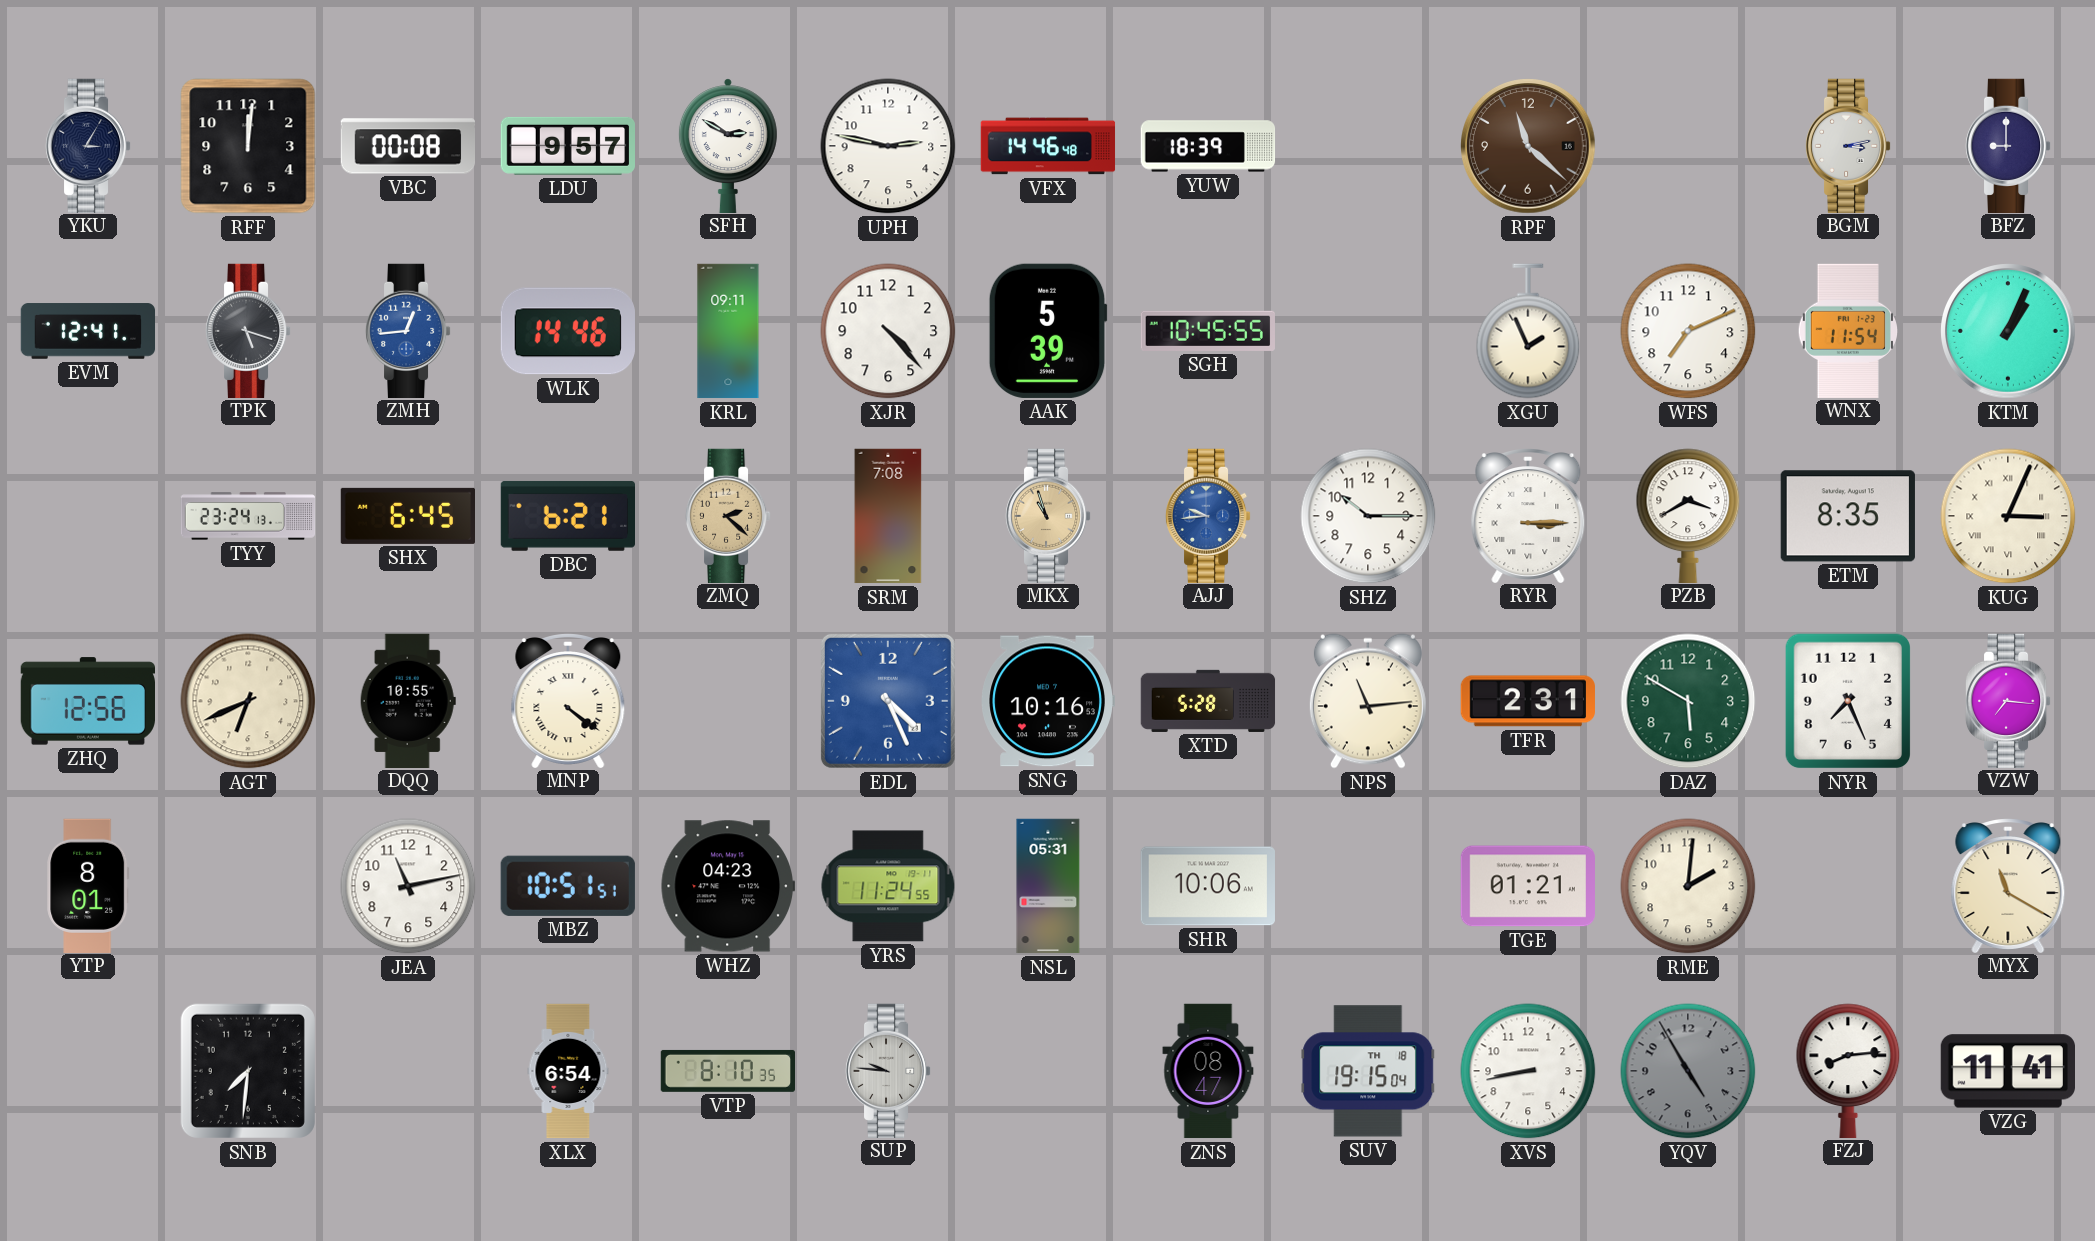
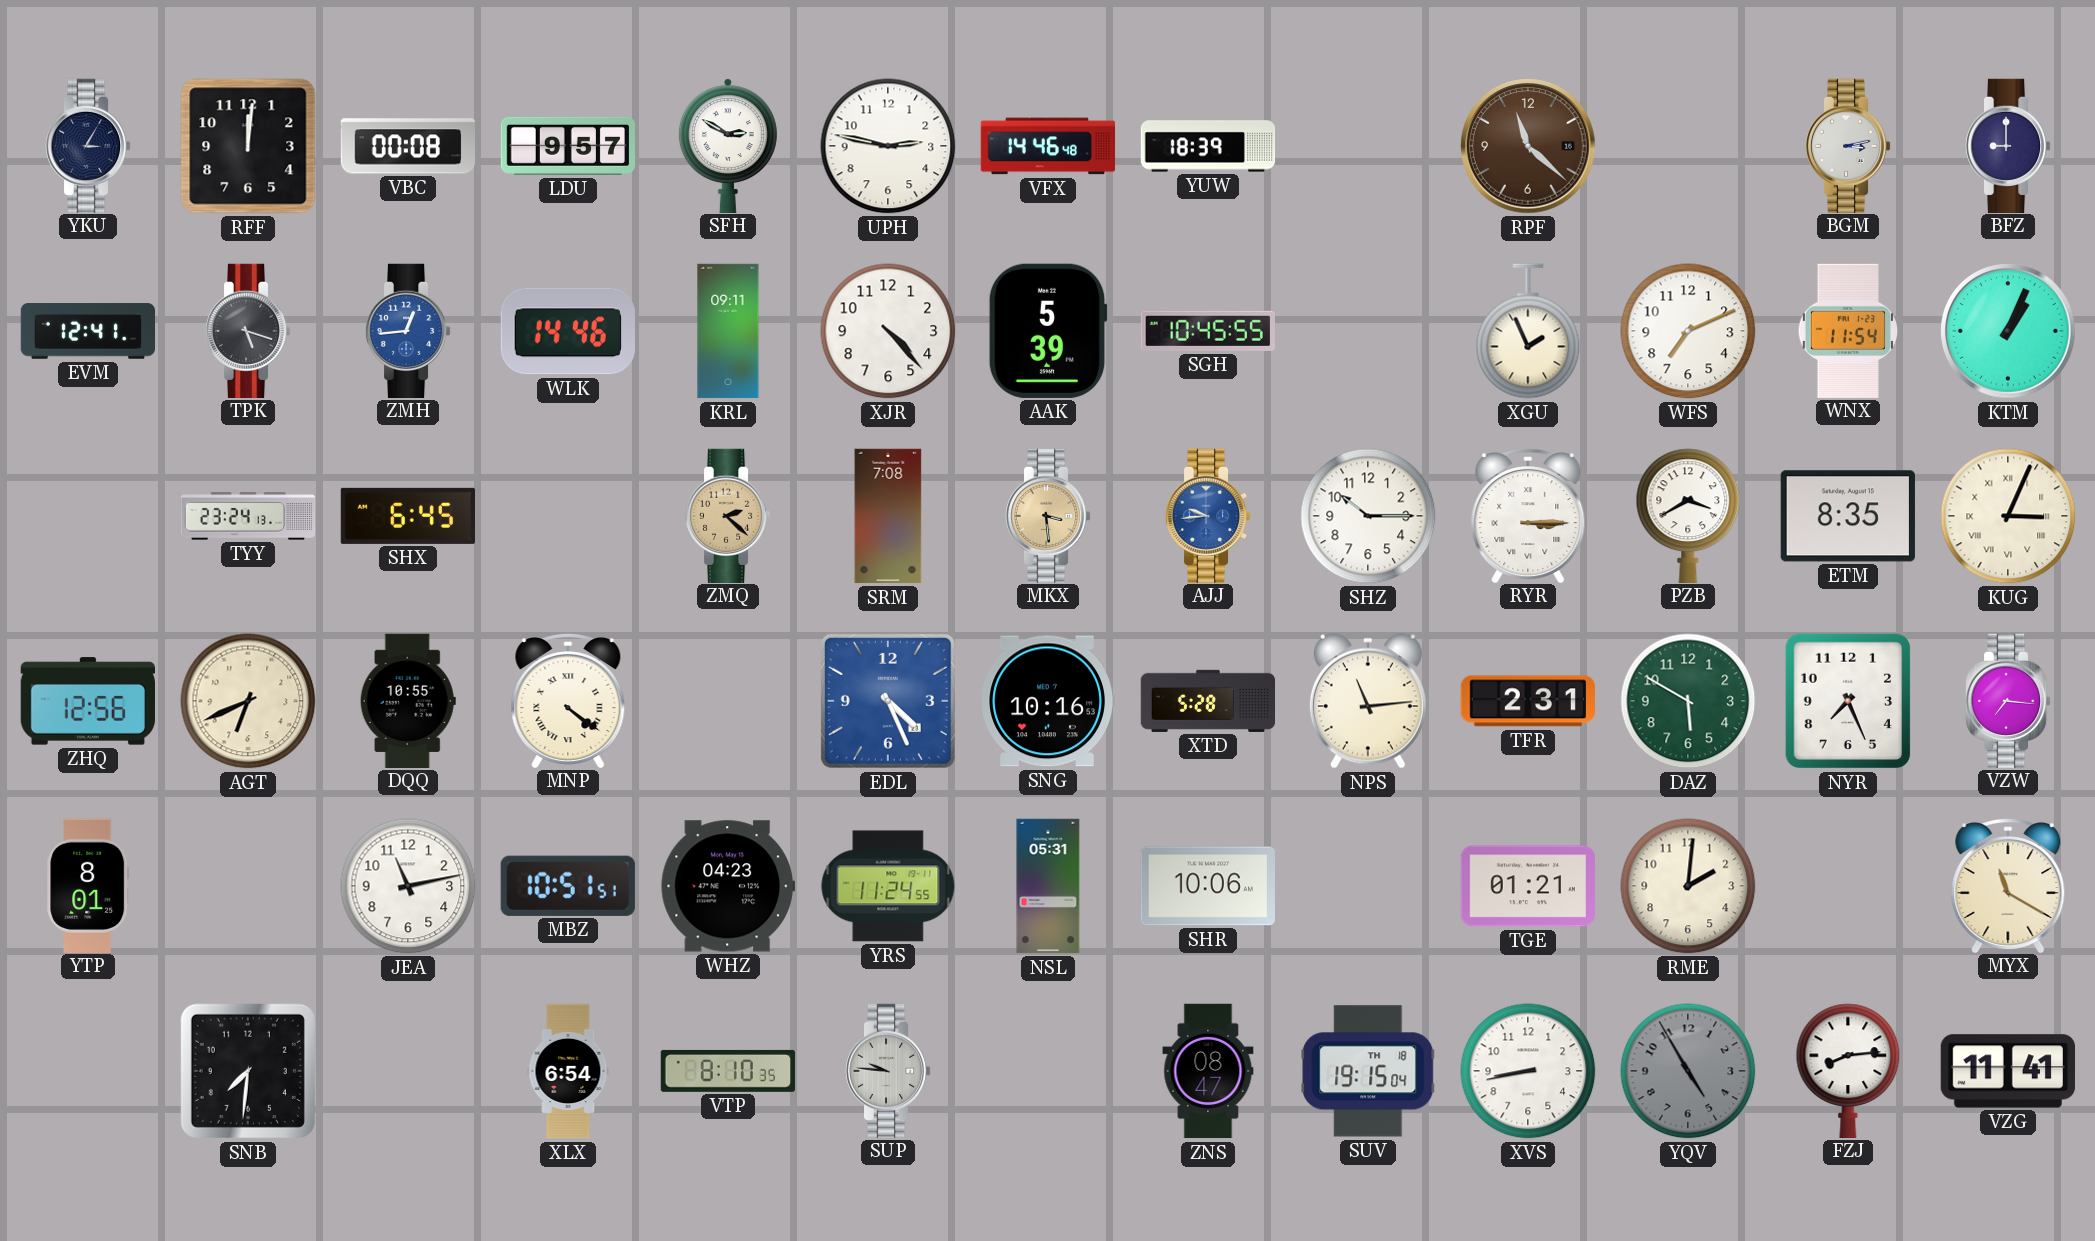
DBC: 6:21 -> none (567, 516)
MKX: 10:57 -> 3:29 (1048, 515)
